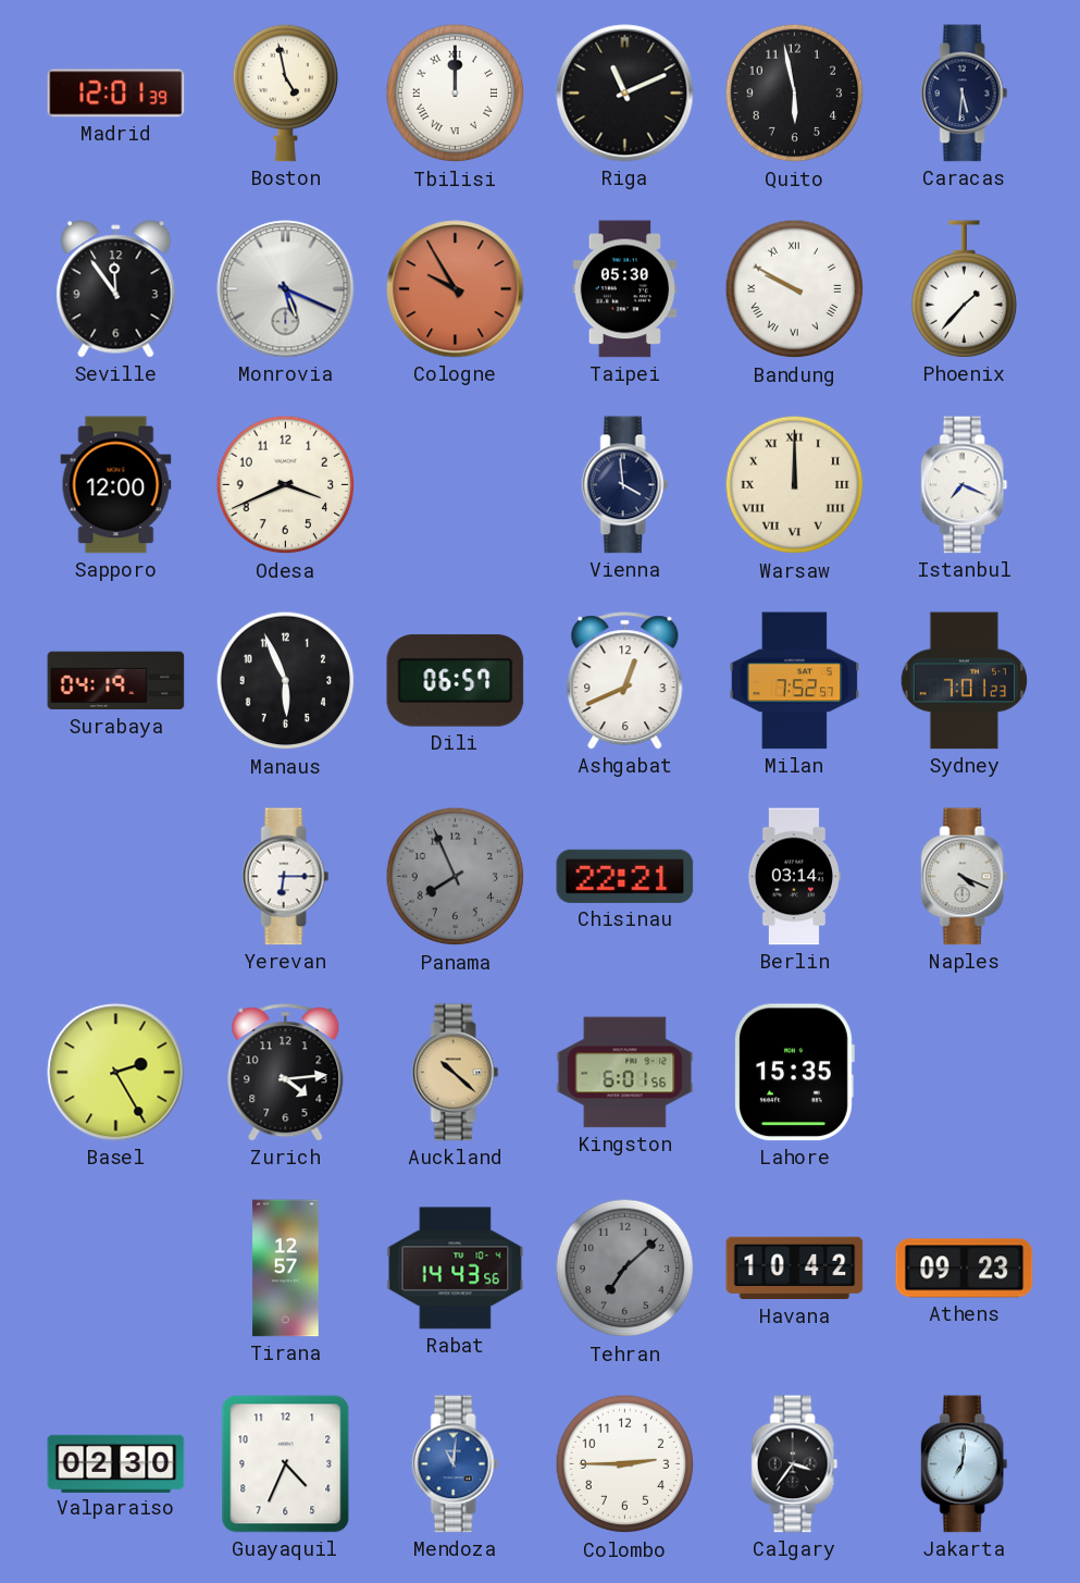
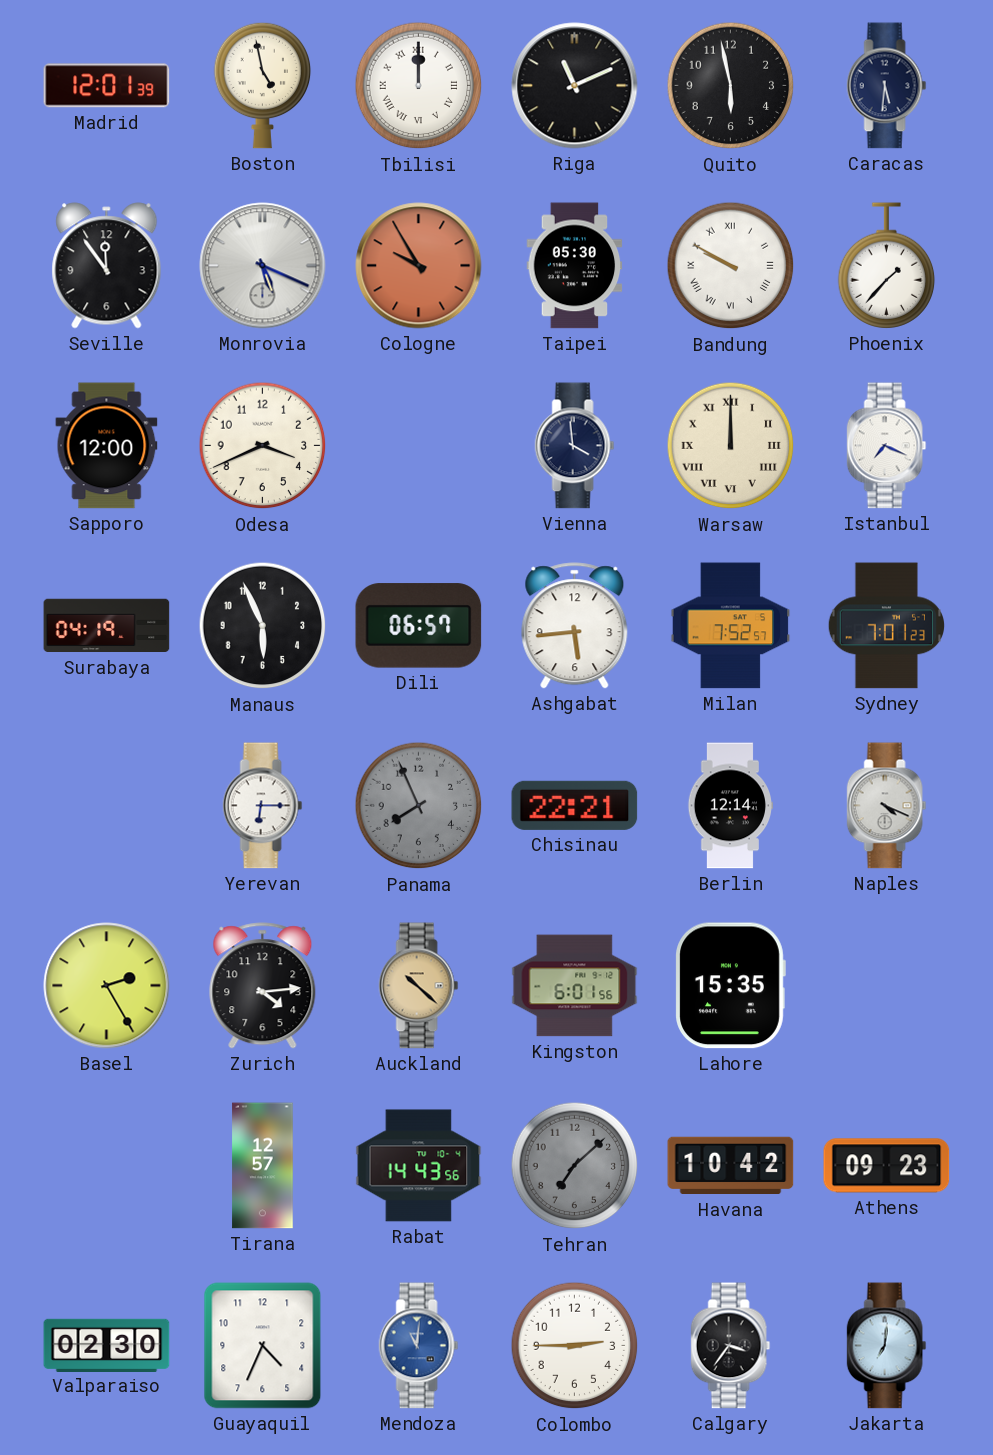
Ashgabat: 12:41 -> 5:44 (575, 626)
Berlin: 03:14 -> 12:14 (729, 806)
